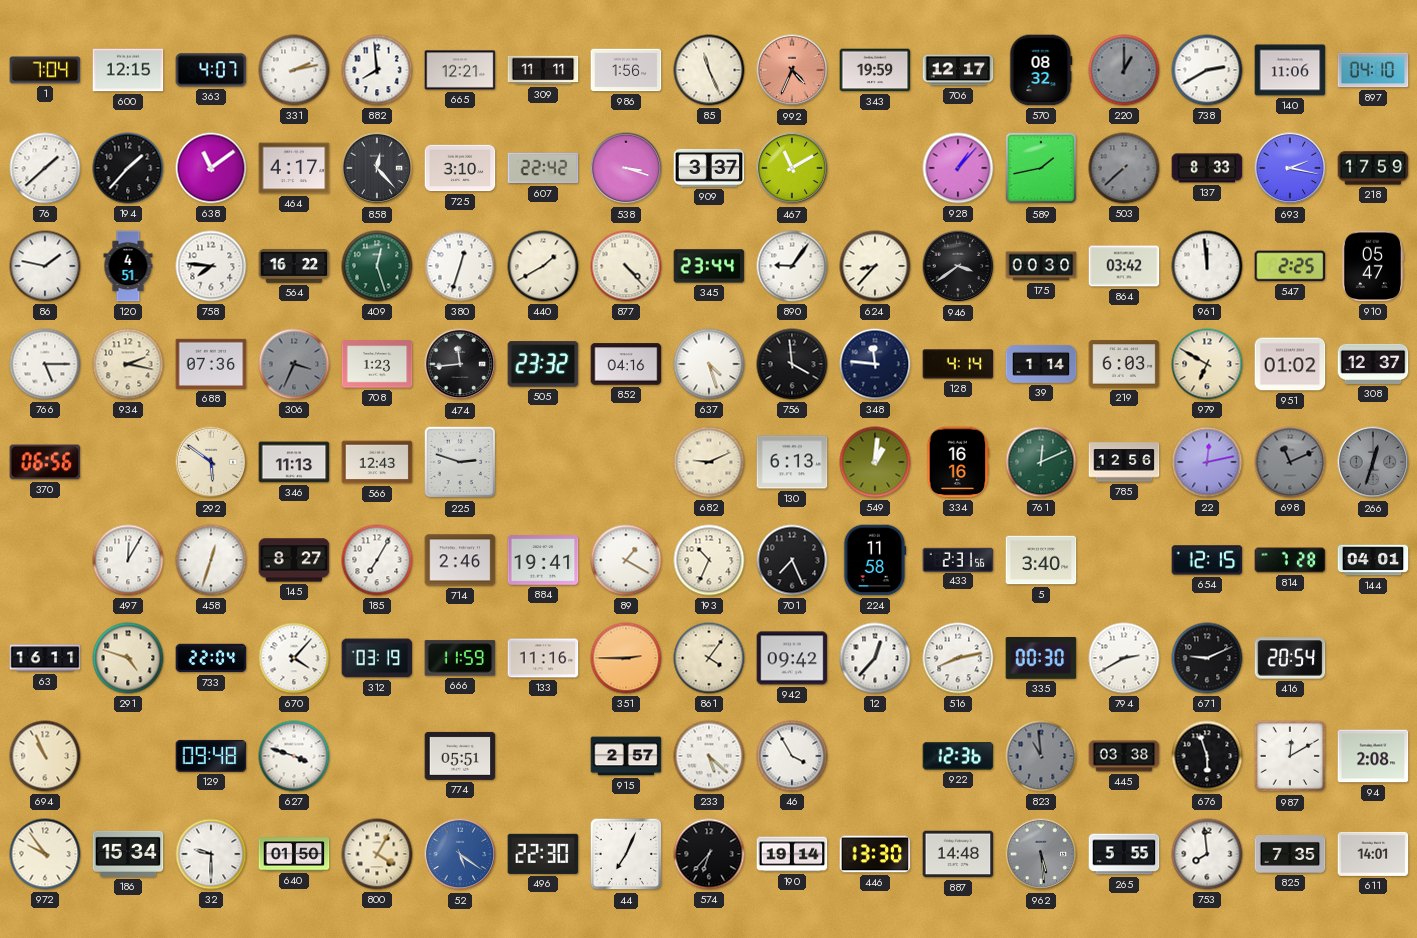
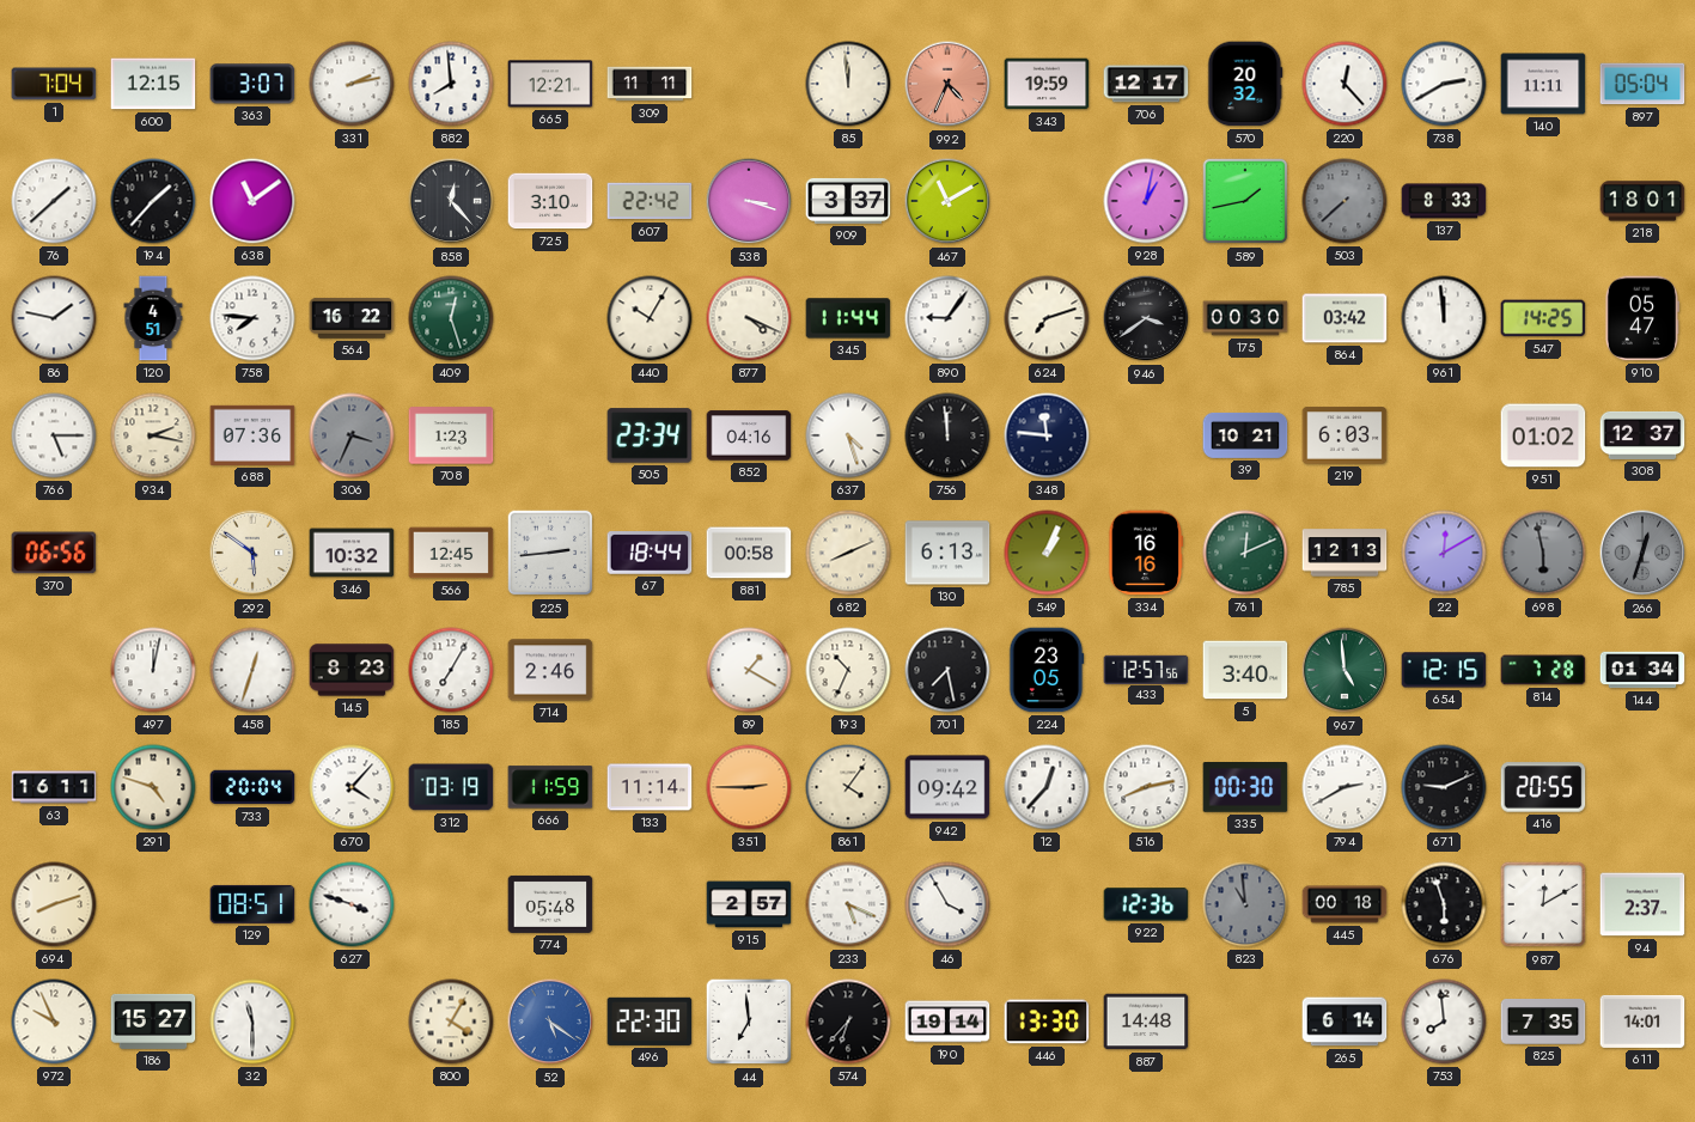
363: 4:07 -> 3:07 (252, 84)
986: 1:56 -> none (626, 70)
85: 11:26 -> 11:59 (848, 84)
570: 08:32 -> 20:32 (1245, 84)
220: 1:00 -> 12:23 (1345, 84)
220 dial: grey -> white (1345, 84)
140: 11:06 -> 11:11 (1543, 84)
897: 04:10 -> 05:04 (1642, 84)
464: 4:17 -> none (294, 168)
928: 1:07 -> 1:02 (1146, 201)
693: 2:17 -> none (1290, 168)
218: 17:59 -> 18:01 (1642, 201)
380: 12:33 -> none (460, 266)
440: 1:40 -> 10:05 (650, 318)
877: 4:23 -> 4:19 (749, 318)
345: 23:44 -> 11:44 (848, 318)
624: 8:37 -> 7:12 (1047, 318)
547: 2:25 -> 14:25 (1543, 318)
474: 11:44 -> none (460, 364)
505: 23:32 -> 23:34 (650, 435)
756: 3:59 -> 11:59 (947, 435)
128: 4:14 -> none (958, 364)
39: 1:14 -> 10:21 (1245, 435)
979: 6:50 -> none (1207, 364)
346: 11:13 -> 10:32 (352, 553)
566: 12:43 -> 12:45 (451, 553)
225: 2:48 -> 2:44 (550, 553)
67: none -> 18:44 (650, 553)
881: none -> 00:58 (749, 553)
682: 9:11 -> 8:11 (848, 553)
549: 1:01 -> 1:04 (1047, 553)
785: 12:56 -> 12:13 (1345, 553)
22: 12:13 -> 12:10 (1444, 553)
698: 11:11 -> 5:58 (1543, 553)
497: 12:05 -> 12:02 (153, 670)
145: 8:27 -> 8:23 (352, 670)
884: 19:41 -> none (543, 560)
701: 7:26 -> 7:28 (947, 670)
224: 11:58 -> 23:05 (1047, 670)
433: 2:31 -> 12:57 (1146, 669)
967: none -> 4:59 (1345, 670)
144: 04:01 -> 01:34 (1642, 670)
733: 22:04 -> 20:04 (252, 787)
133: 11:16 -> 11:14 (650, 787)
416: 20:54 -> 20:55 (1543, 787)
694: 10:56 -> 8:12 (54, 904)
129: 09:48 -> 08:51 (252, 904)
774: 05:51 -> 05:48 (550, 904)
233: 5:22 -> 5:19 (848, 904)
445: 03:38 -> 00:18 (1345, 904)
94: 2:08 -> 2:37 (1642, 904)
972: 9:54 -> 9:56 (54, 1022)
186: 15:34 -> 15:27 (153, 1022)
32: 9:30 -> 11:30 (252, 1022)
640: 01:50 -> none (294, 854)
44: 7:04 -> 6:59 (749, 1022)
962: 5:29 -> none (1041, 854)
265: 5:55 -> 6:14 (1345, 1022)
